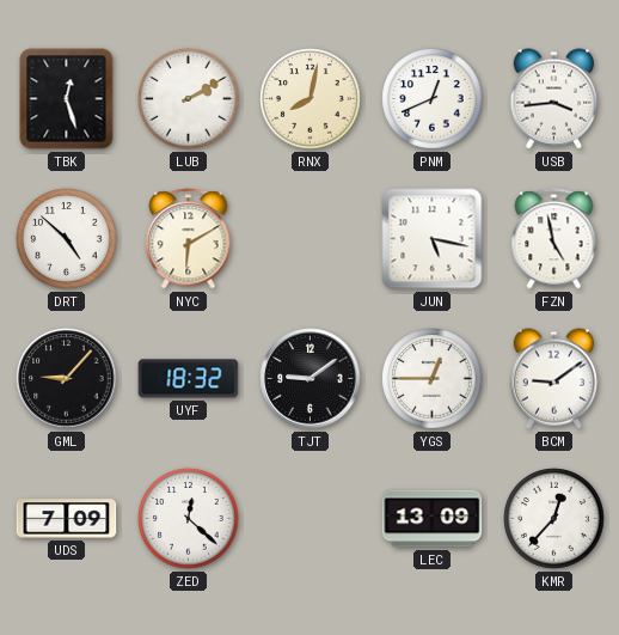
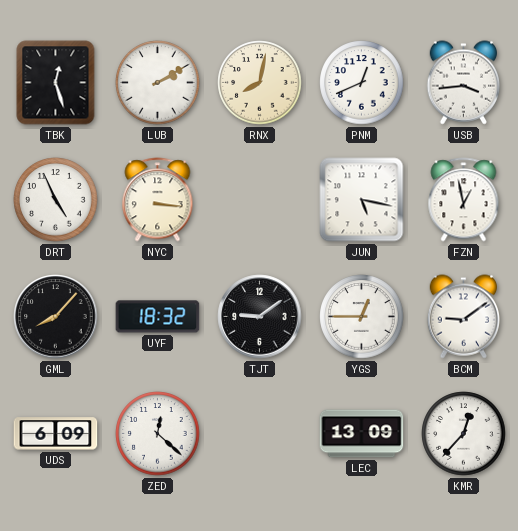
DRT: 4:52 -> 4:56 (56, 200)
NYC: 6:10 -> 3:16 (158, 200)
FZN: 4:58 -> 12:58 (464, 200)
GML: 9:07 -> 8:07 (56, 317)
UDS: 7:09 -> 6:09 (56, 434)
